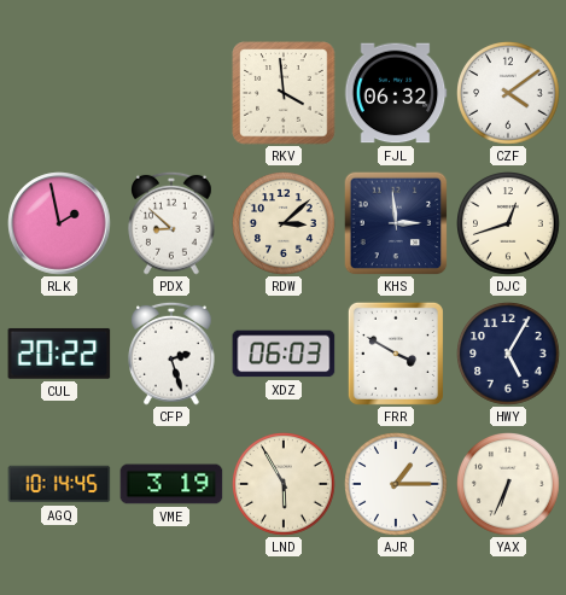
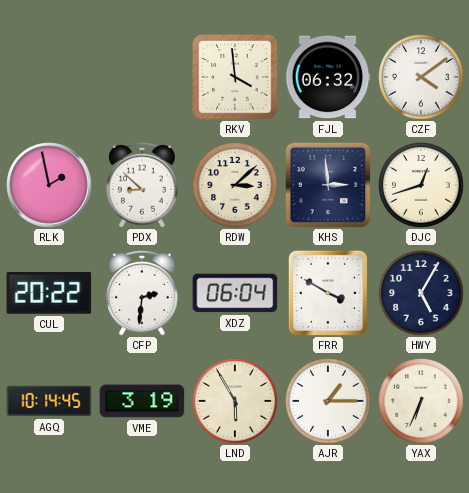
CFP: 2:27 -> 2:31 (143, 293)
XDZ: 06:03 -> 06:04 (235, 293)
